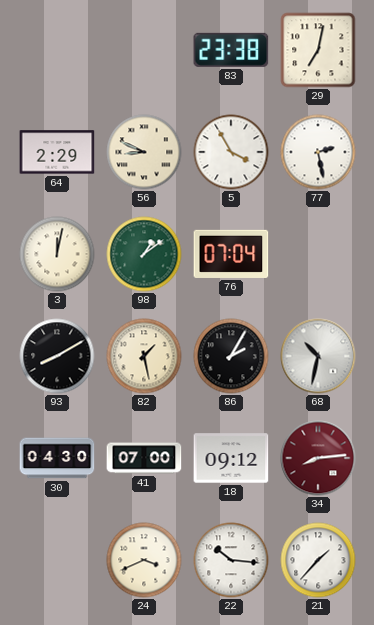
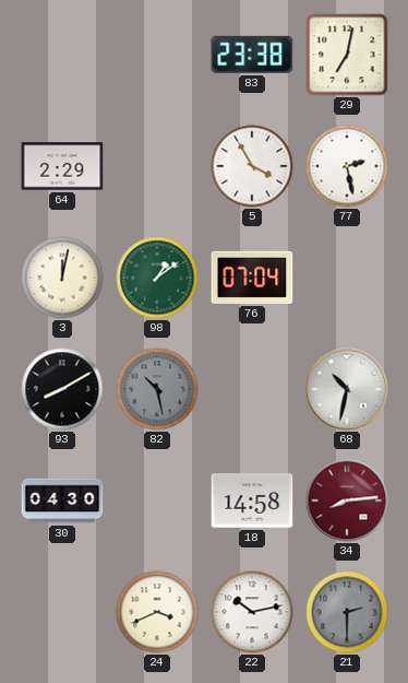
56: 8:49 -> none (144, 152)
82: 1:28 -> 10:28 (157, 389)
82 dial: cream -> grey (157, 389)
86: 2:05 -> none (231, 356)
41: 07:00 -> none (144, 458)
18: 09:12 -> 14:58 (252, 501)
22: 10:16 -> 10:13 (252, 612)
21: 1:37 -> 2:30 (347, 612)
21 dial: white -> grey (347, 612)
